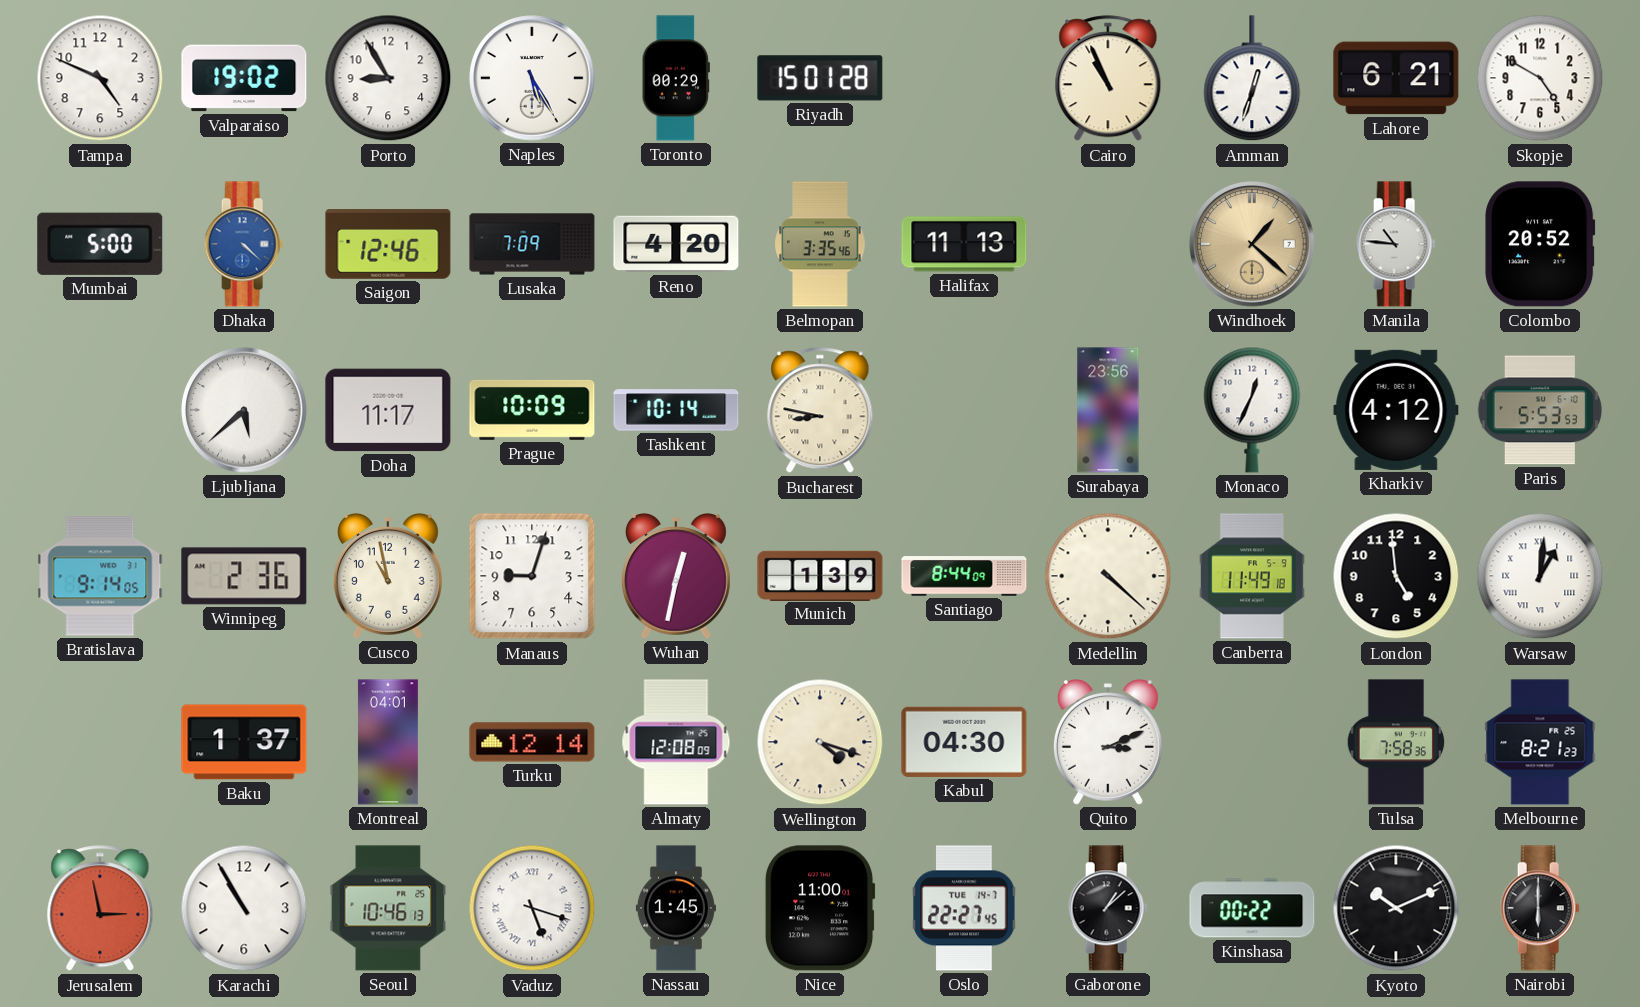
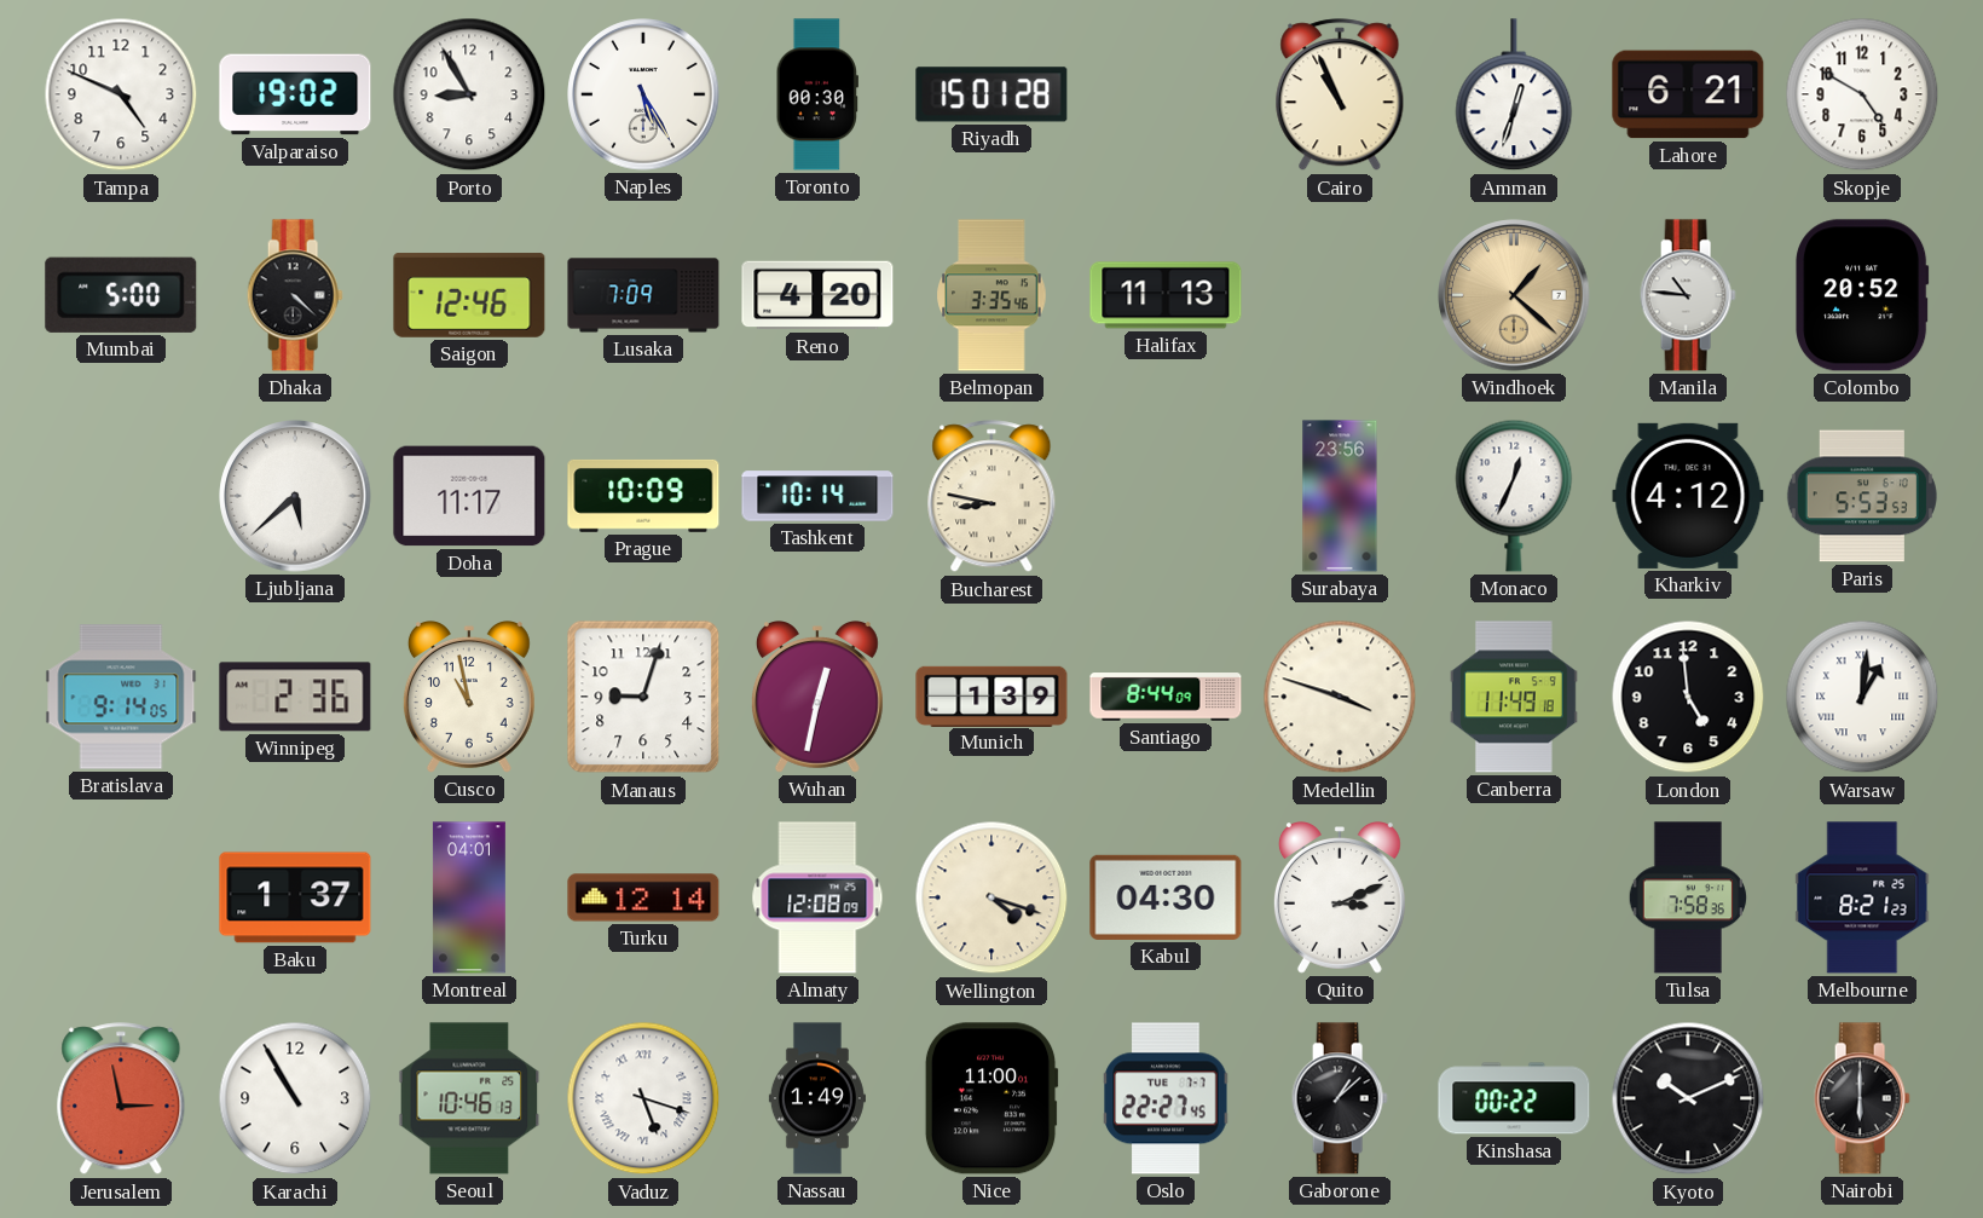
Toronto: 00:29 -> 00:30 (817, 94)
Dhaka dial: blue -> black (295, 295)
Medellin: 4:22 -> 3:48 (1340, 697)
Nassau: 1:45 -> 1:49 (817, 1098)
Oslo date: TUE 14-7 -> TUE 7-7 (1166, 1098)
